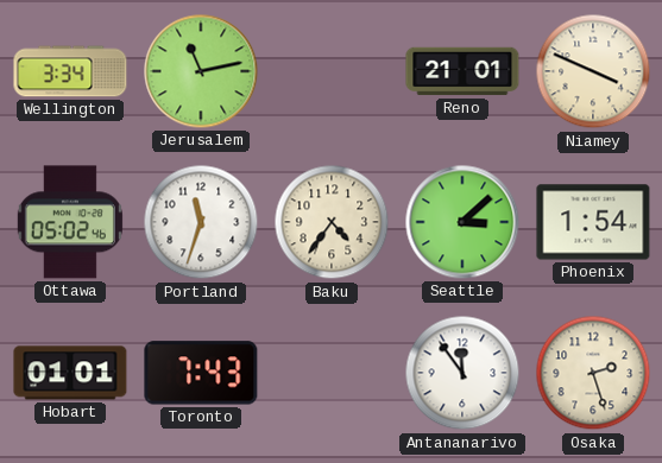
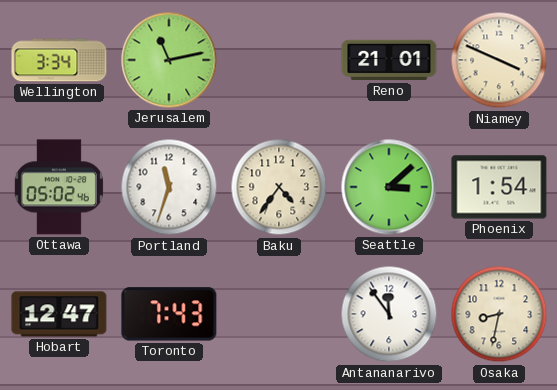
Hobart: 01:01 -> 12:47 (59, 314)
Osaka: 2:27 -> 8:32 (499, 314)
